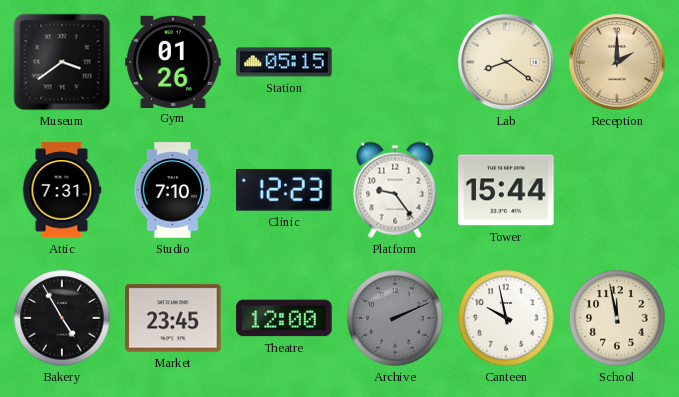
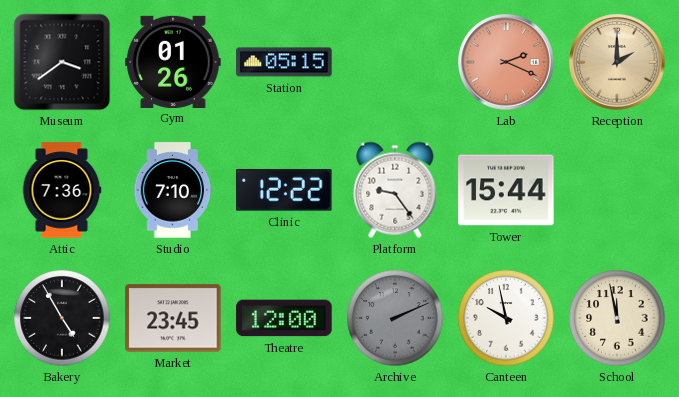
Lab: 8:21 -> 2:19 (506, 62)
Lab dial: cream -> salmon (506, 62)
Attic: 7:31 -> 7:36 (62, 190)
Clinic: 12:23 -> 12:22 (284, 190)
